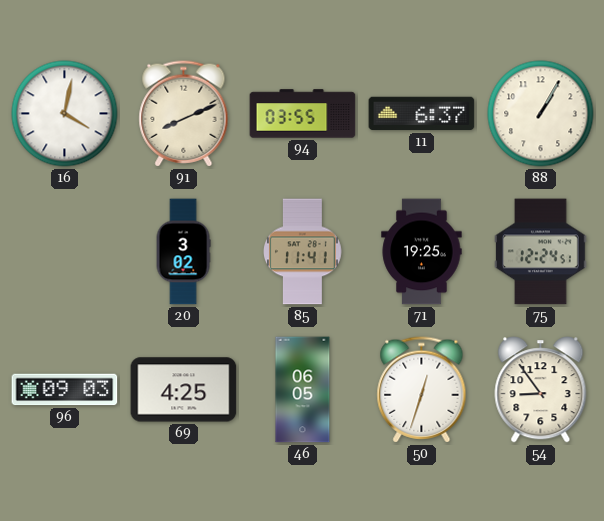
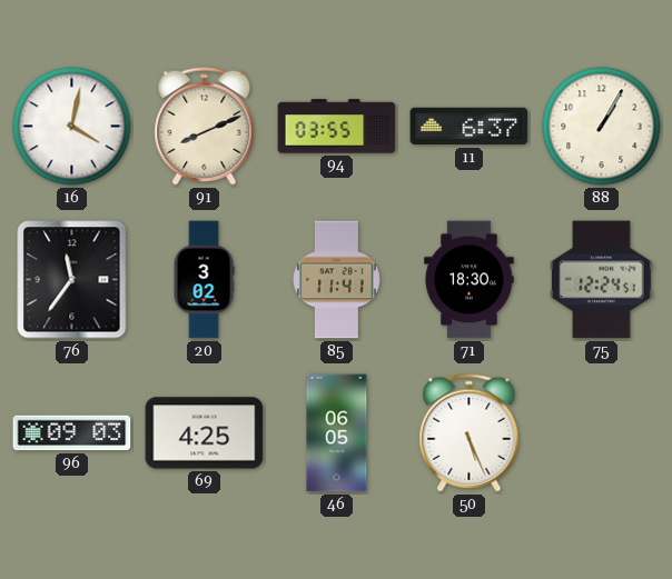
76: none -> 11:36 (72, 280)
71: 19:25 -> 18:30 (470, 280)
50: 12:33 -> 5:26 (470, 433)
54: 8:54 -> none (541, 390)
